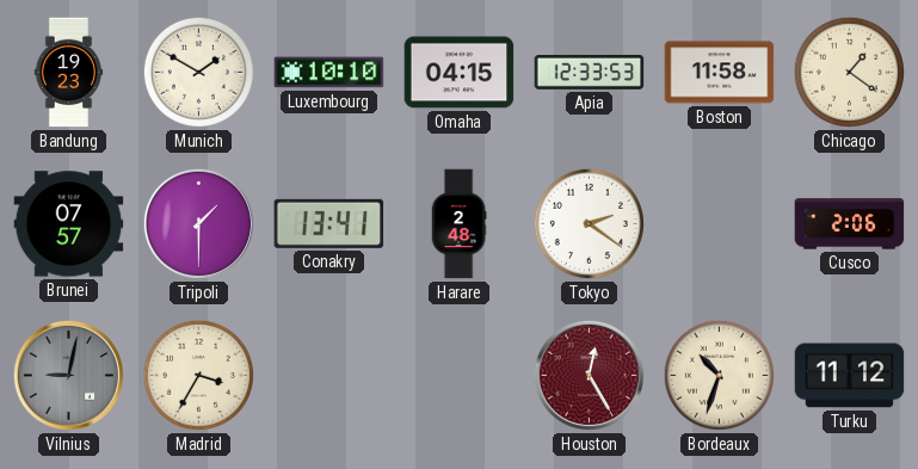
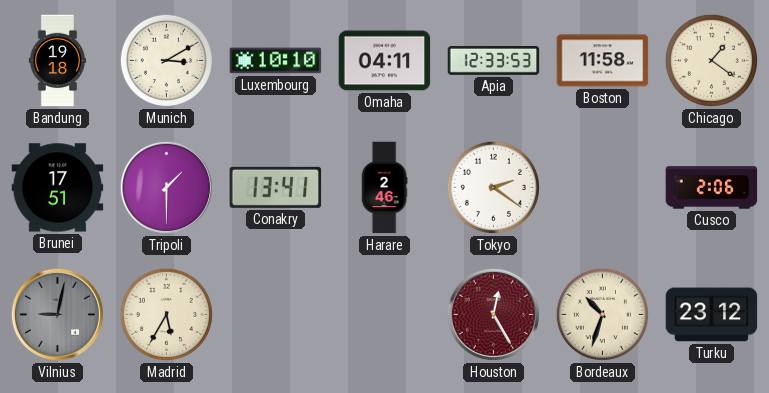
Bandung: 19:23 -> 19:18 (58, 61)
Munich: 1:50 -> 3:10 (166, 60)
Omaha: 04:15 -> 04:11 (385, 61)
Brunei: 07:57 -> 17:51 (58, 188)
Harare: 2:48 -> 2:46 (384, 188)
Madrid: 3:35 -> 5:35 (166, 314)
Turku: 11:12 -> 23:12 (712, 315)
